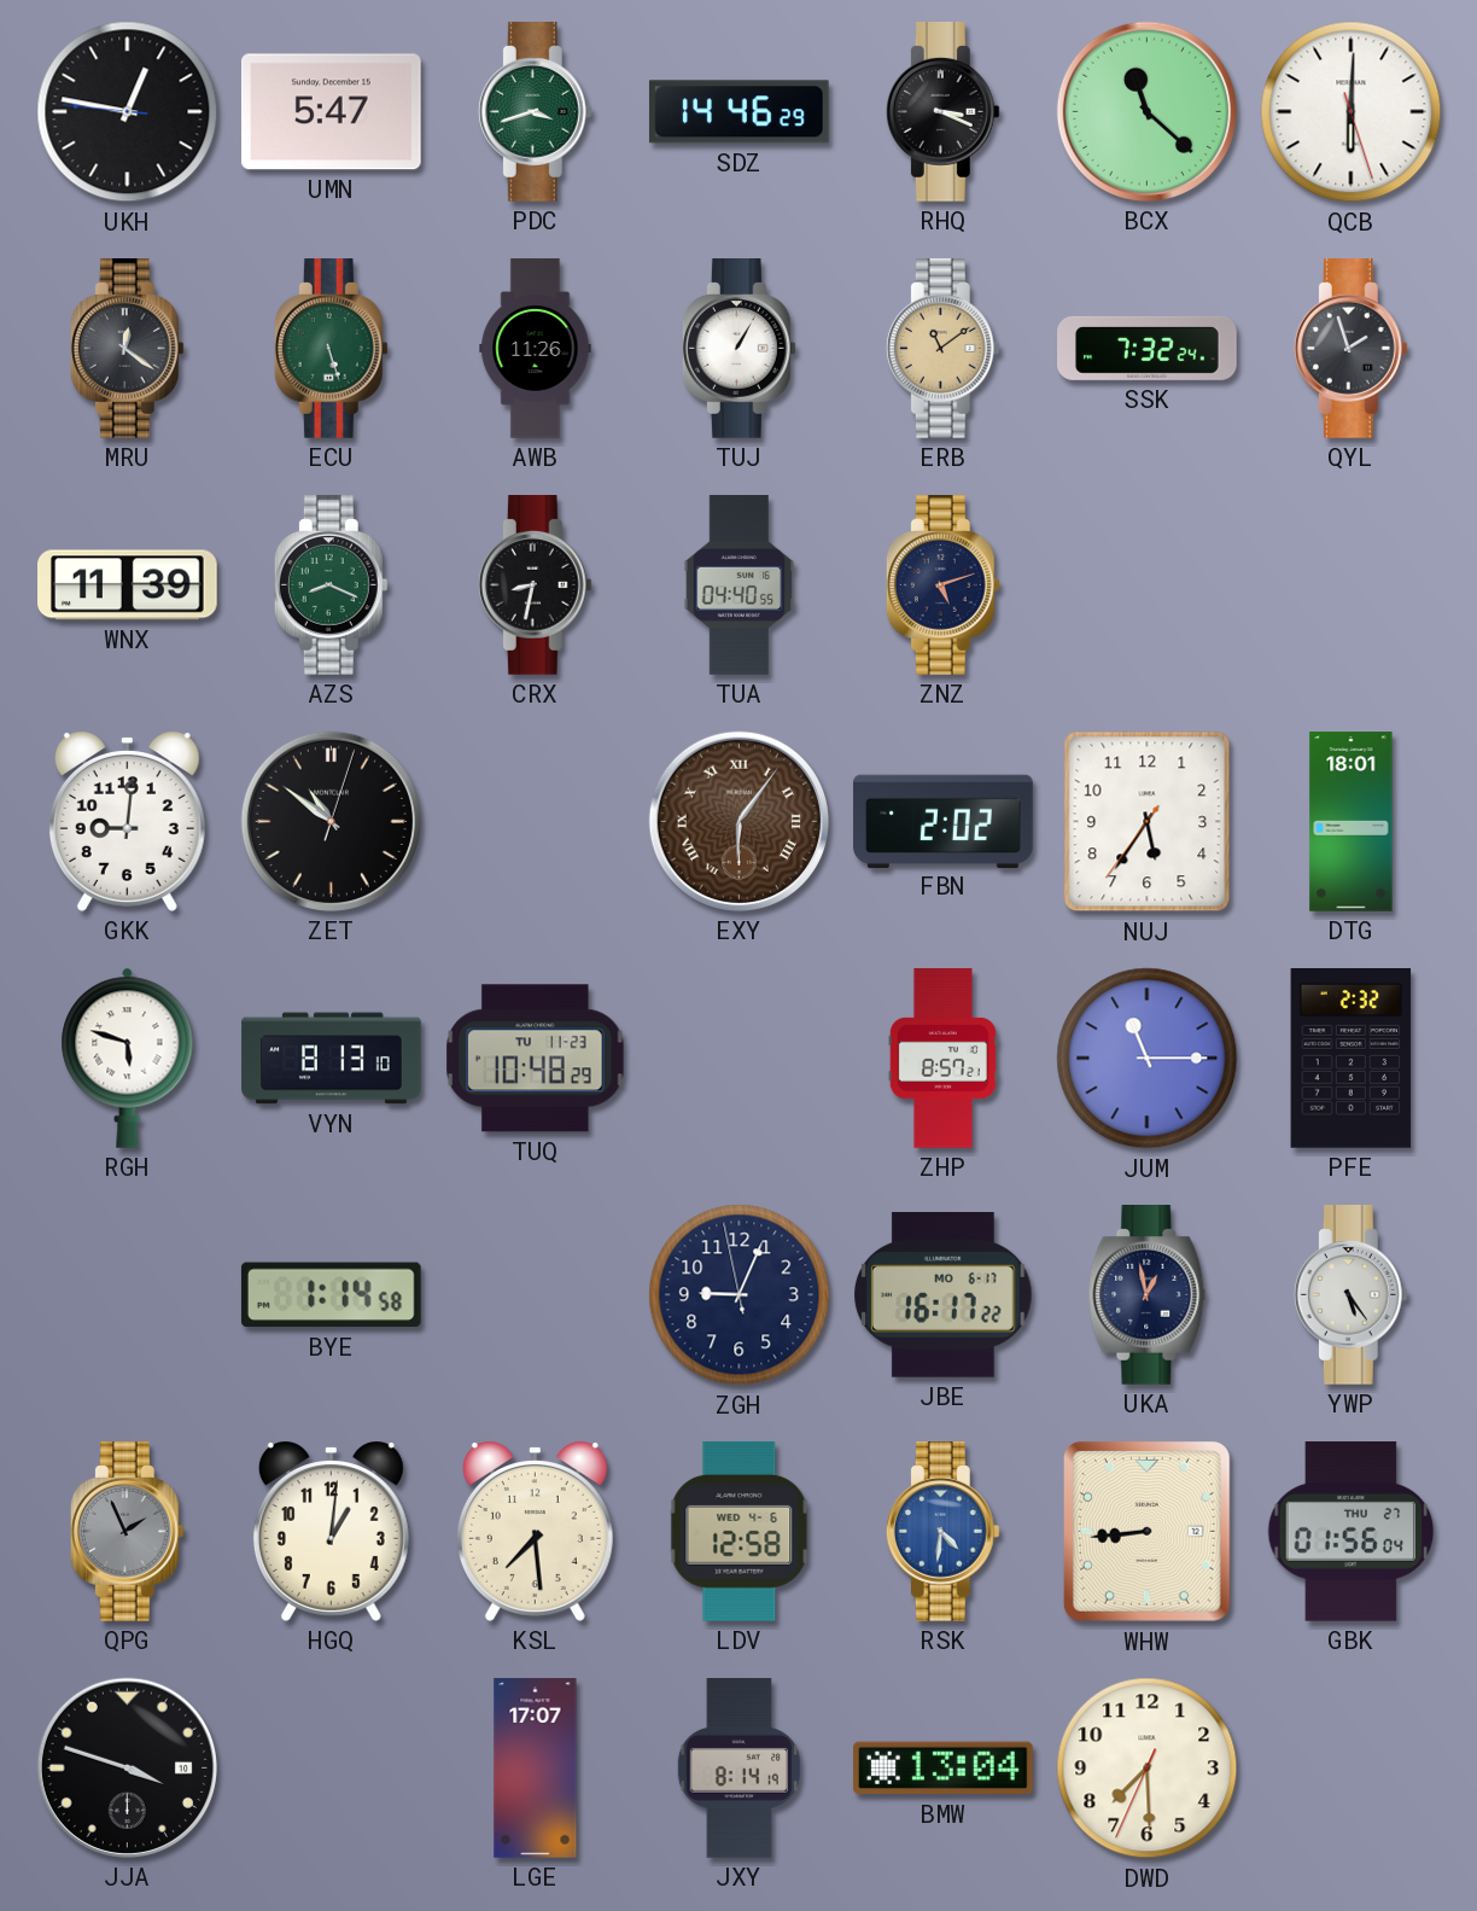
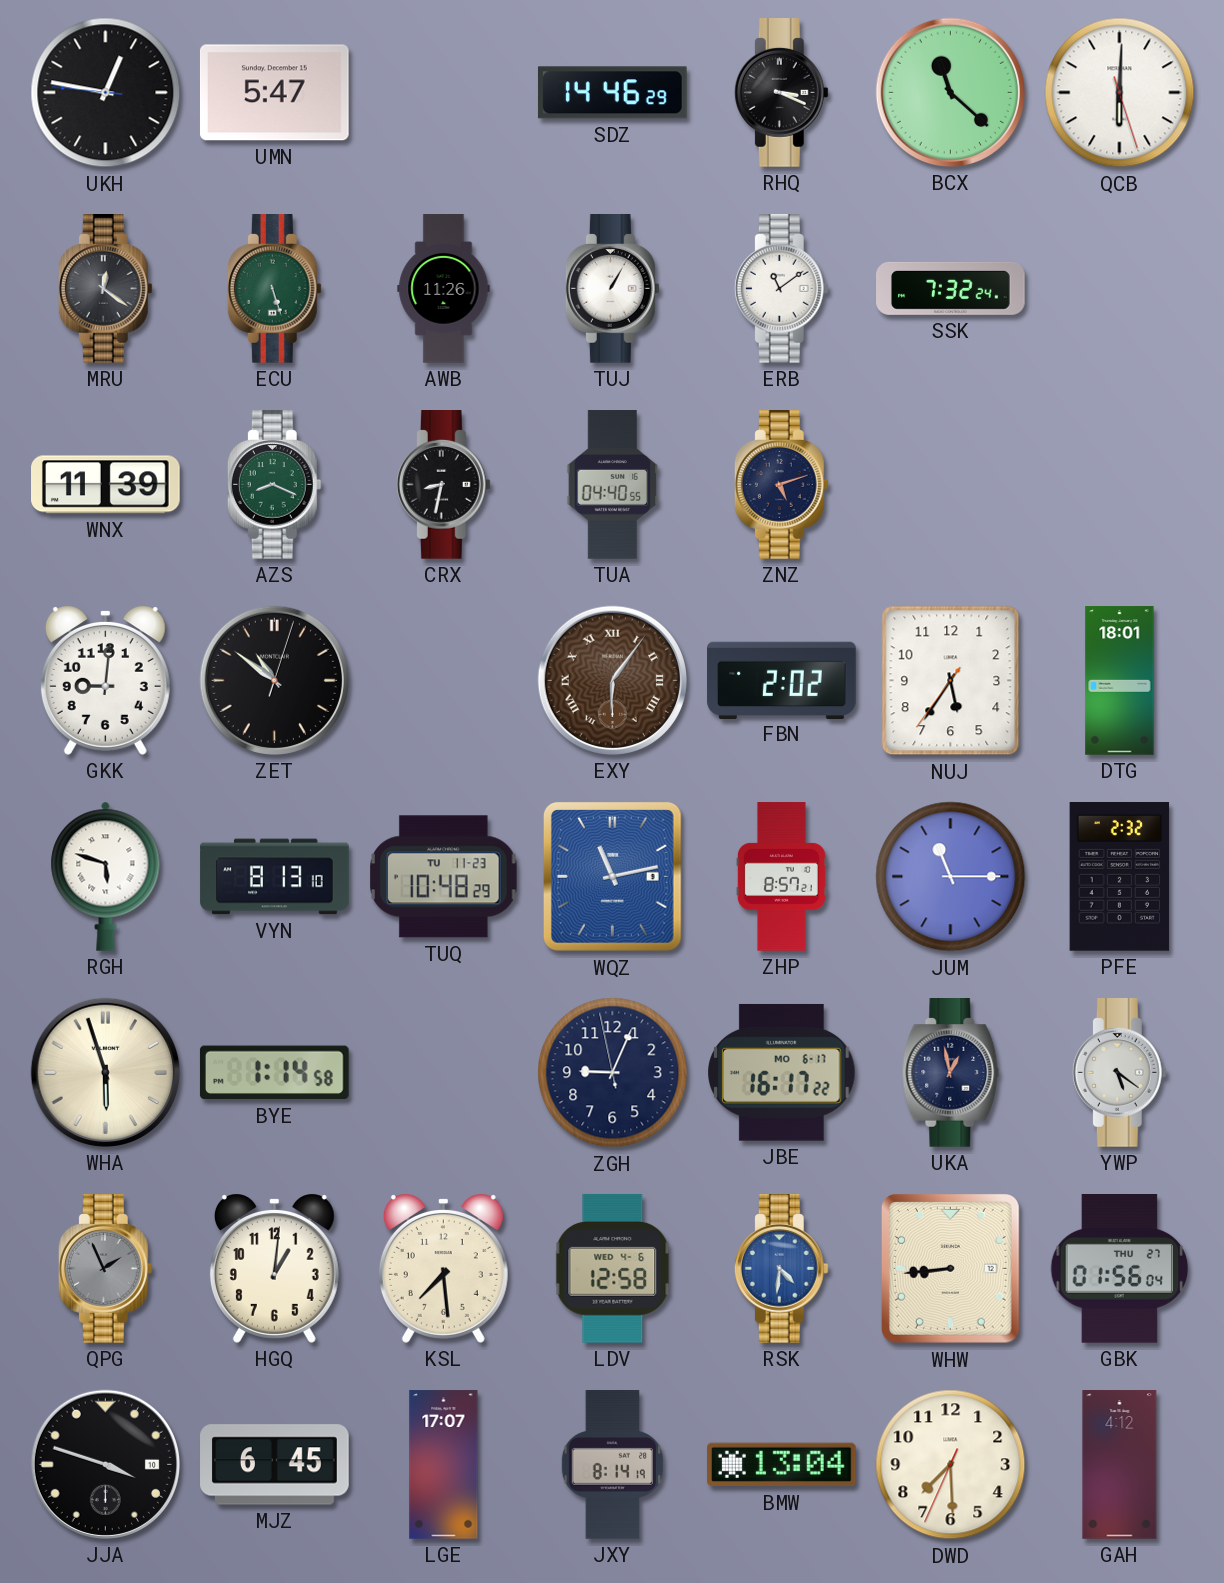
PDC: 3:42 -> none (535, 112)
ERB dial: champagne -> white (781, 289)
QYL: 1:57 -> none (1350, 349)
WQZ: none -> 11:13 (612, 876)
WHA: none -> 5:57 (105, 1072)
YWP: 5:24 -> 5:21 (1119, 1073)
MJZ: none -> 6:45 (275, 1465)
GAH: none -> 4:12 (1120, 1465)
